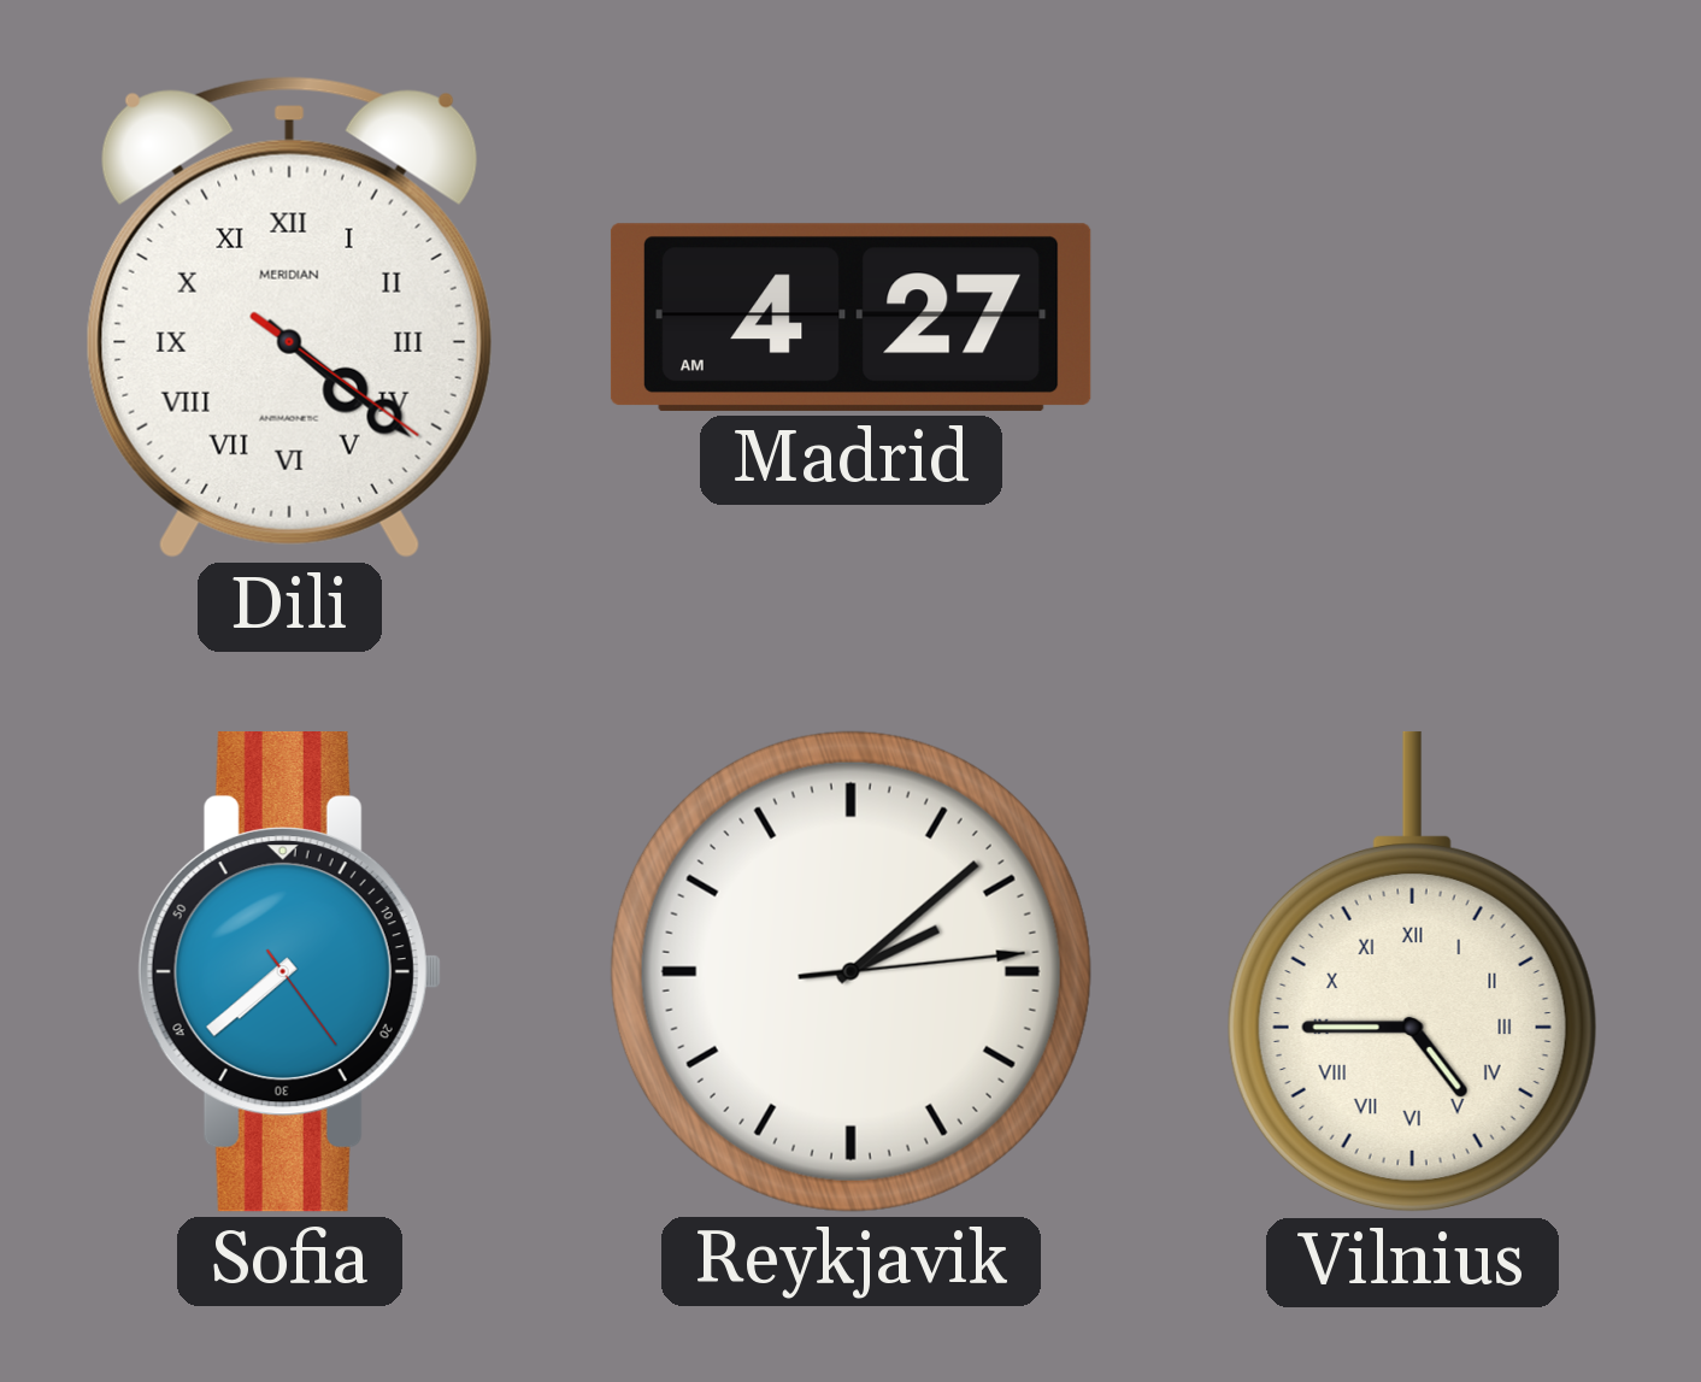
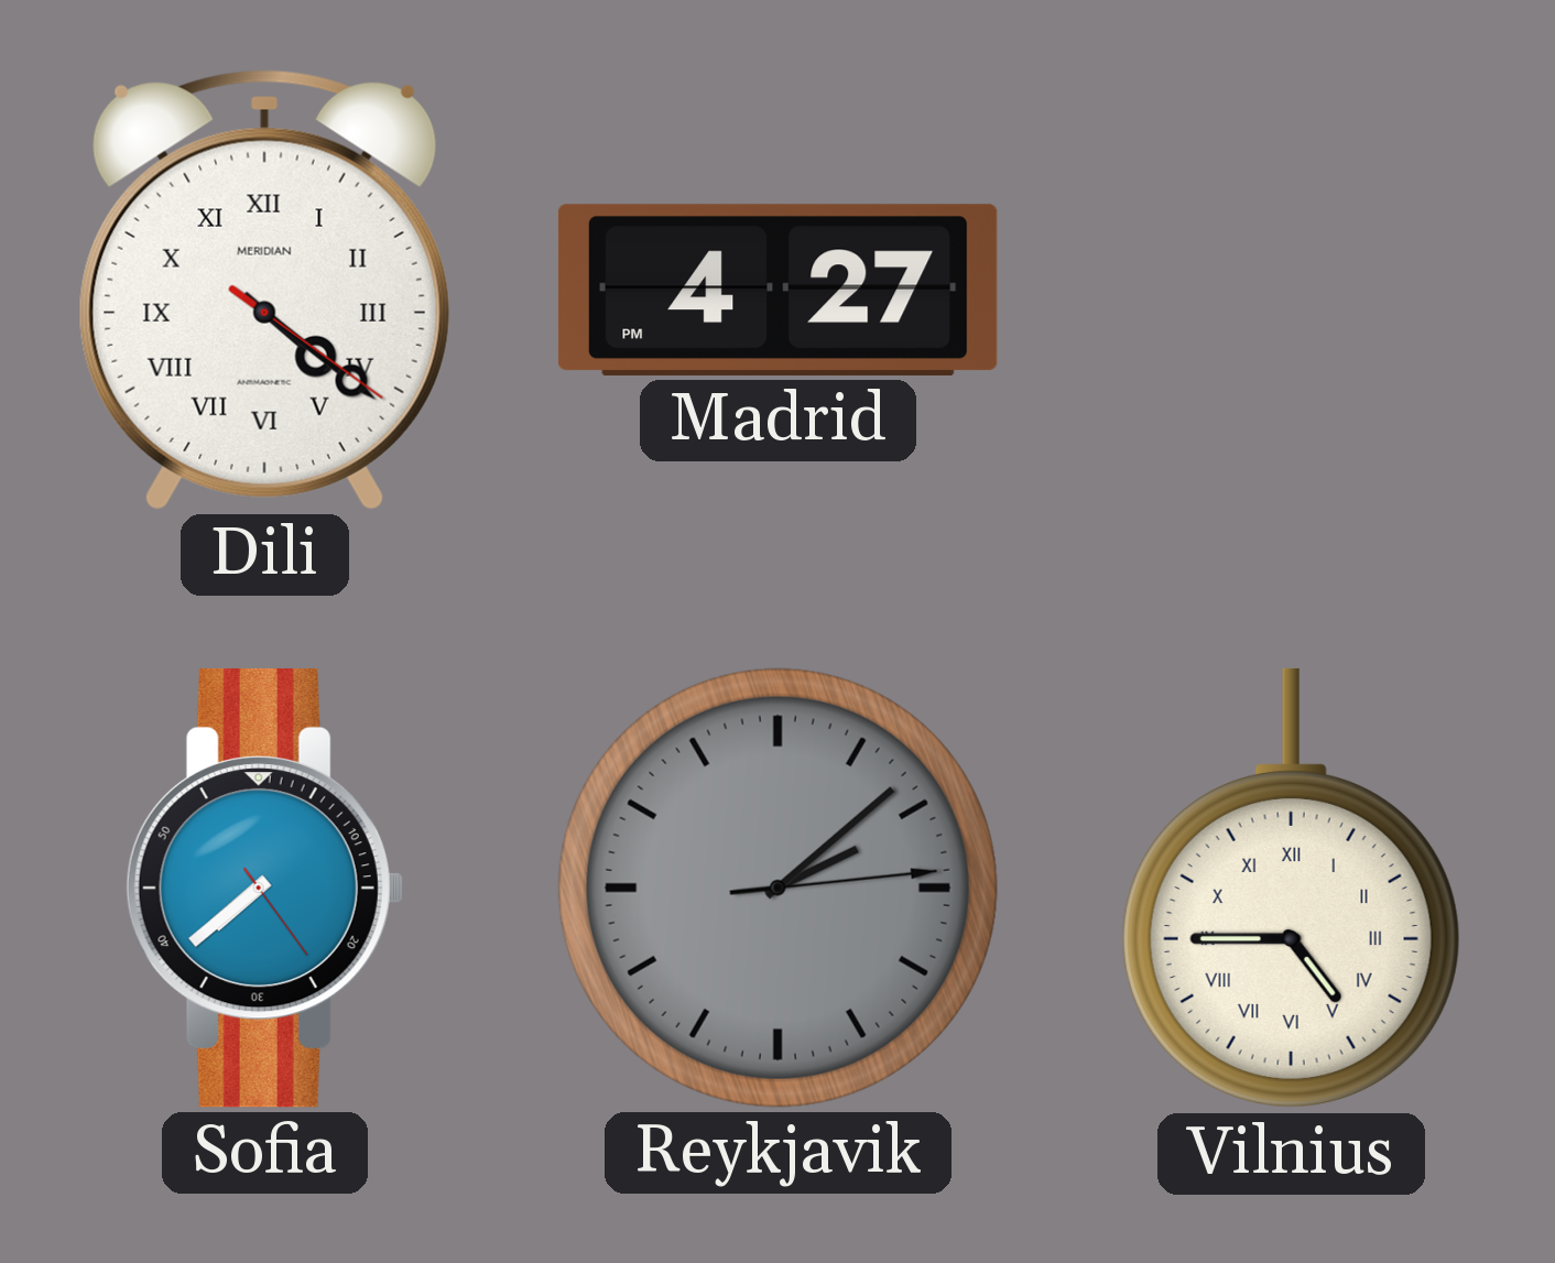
Madrid: 4:27 AM -> 4:27 PM (777, 290)
Reykjavik dial: white -> grey (777, 888)
